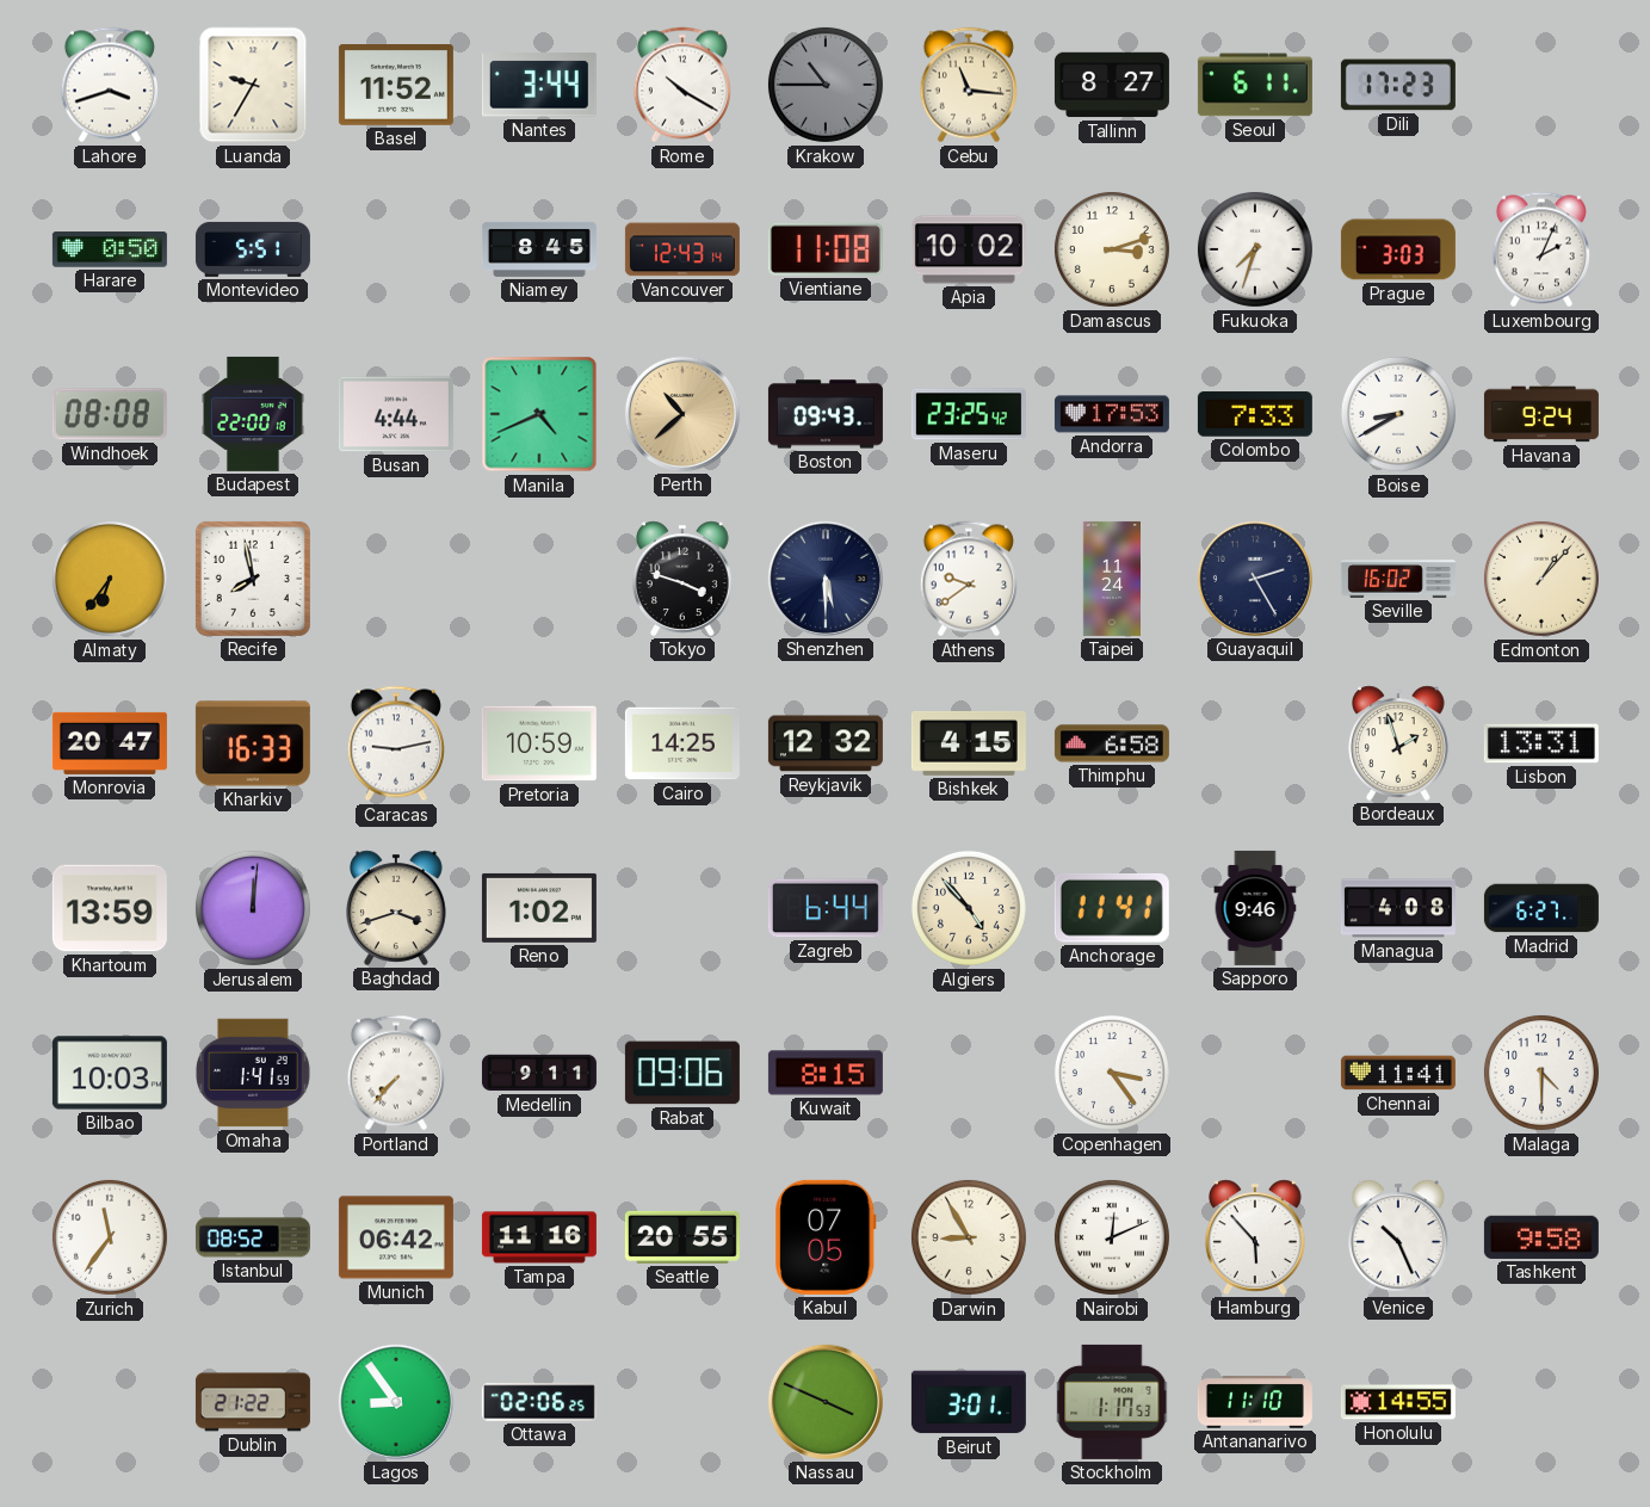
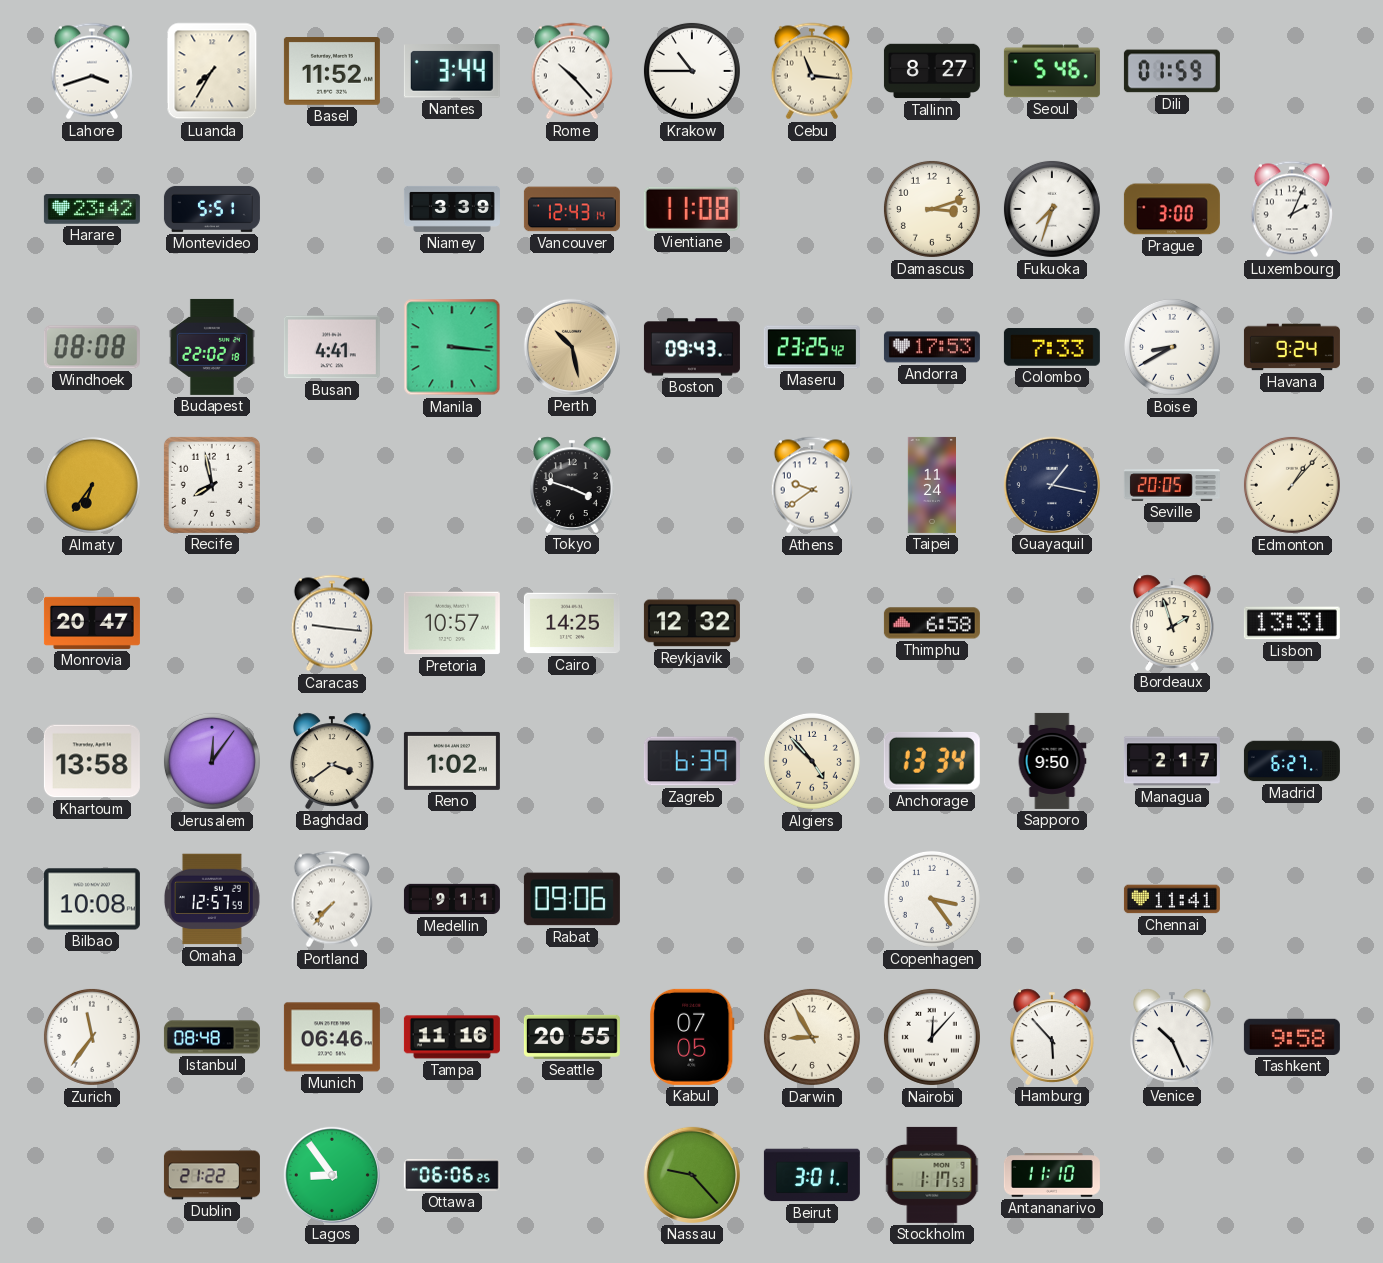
Luanda: 9:35 -> 7:35 (212, 71)
Rome: 10:20 -> 10:23 (572, 71)
Krakow dial: grey -> white (692, 71)
Seoul: 6:11 -> 5:46 (1052, 71)
Dili: 17:23 -> 01:59 (1172, 71)
Harare: 0:50 -> 23:42 (92, 209)
Niamey: 8:45 -> 3:39 (452, 209)
Apia: 10:02 -> none (969, 249)
Prague: 3:03 -> 3:00 (1172, 209)
Budapest: 22:00 -> 22:02 (212, 347)
Busan: 4:44 -> 4:41 (332, 347)
Manila: 4:41 -> 3:16 (452, 347)
Perth: 10:38 -> 10:28 (572, 347)
Shenzhen: 5:30 -> none (826, 579)
Guayaquil: 2:25 -> 1:17 (1052, 485)
Seville: 16:02 -> 20:05 (1172, 485)
Kharkiv: 16:33 -> none (253, 743)
Caracas: 9:13 -> 9:16 (332, 623)
Pretoria: 10:59 -> 10:57 (452, 623)
Bishkek: 4:15 -> none (969, 743)
Khartoum: 13:59 -> 13:58 (92, 761)
Jerusalem: 12:01 -> 12:06 (212, 761)
Baghdad: 3:42 -> 3:39 (333, 761)
Zagreb: 6:44 -> 6:39 (692, 761)
Anchorage: 11:41 -> 13:34 (932, 761)
Sapporo: 9:46 -> 9:50 (1052, 761)
Managua: 4:08 -> 2:17 (1172, 761)
Bilbao: 10:03 -> 10:08 (92, 899)
Omaha: 1:41 -> 12:57 (212, 899)
Kuwait: 8:15 -> none (826, 1073)
Malaga: 4:30 -> none (1541, 1073)
Istanbul: 08:52 -> 08:48 (212, 1037)
Munich: 06:42 -> 06:46 (332, 1037)
Nairobi: 12:11 -> 12:07 (932, 1037)
Ottawa: 02:06 -> 06:06 (452, 1175)
Nassau: 3:49 -> 9:23 (692, 1175)
Honolulu: 14:55 -> none (1398, 1402)
